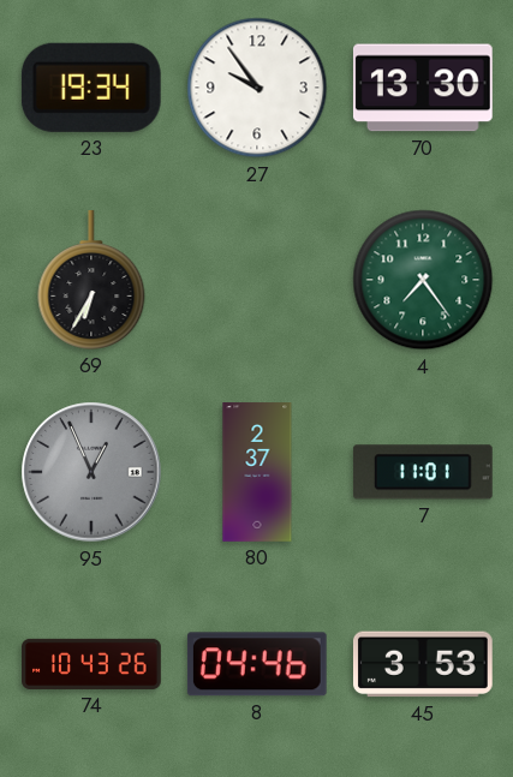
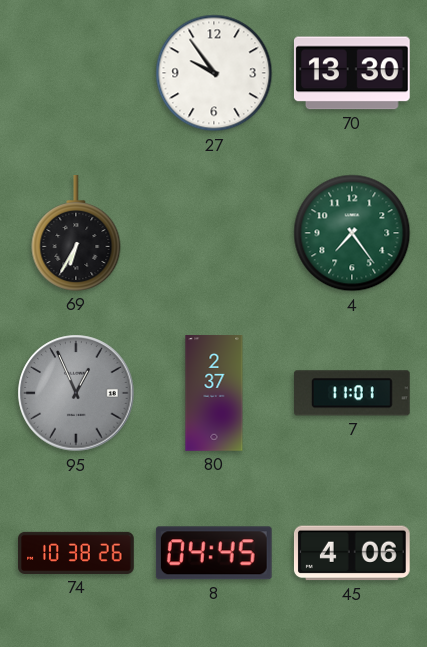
23: 19:34 -> none (91, 88)
74: 10:43 -> 10:38 (76, 553)
8: 04:46 -> 04:45 (214, 553)
45: 3:53 -> 4:06 (352, 553)
